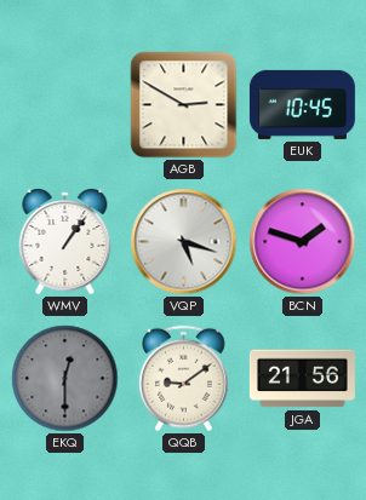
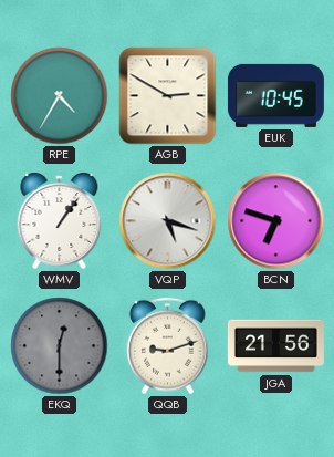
RPE: none -> 4:35 (60, 96)
BCN: 1:48 -> 6:48 (276, 221)
QQB: 9:09 -> 9:12 (168, 346)
